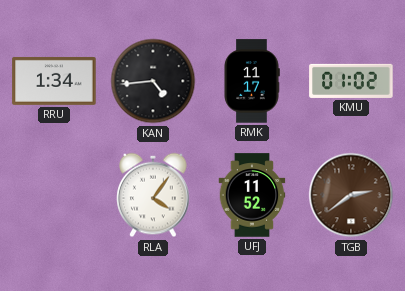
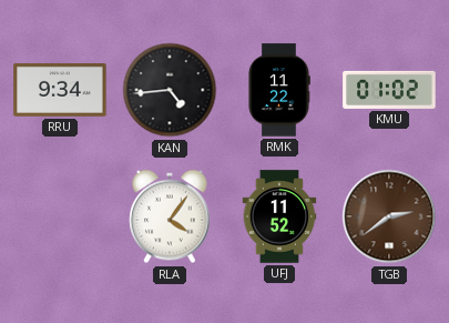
RRU: 1:34 -> 9:34 (60, 90)
RMK: 11:17 -> 11:22 (279, 90)
